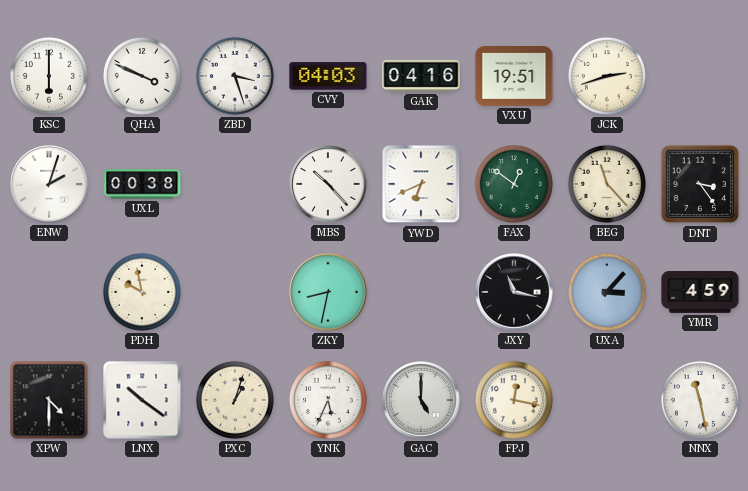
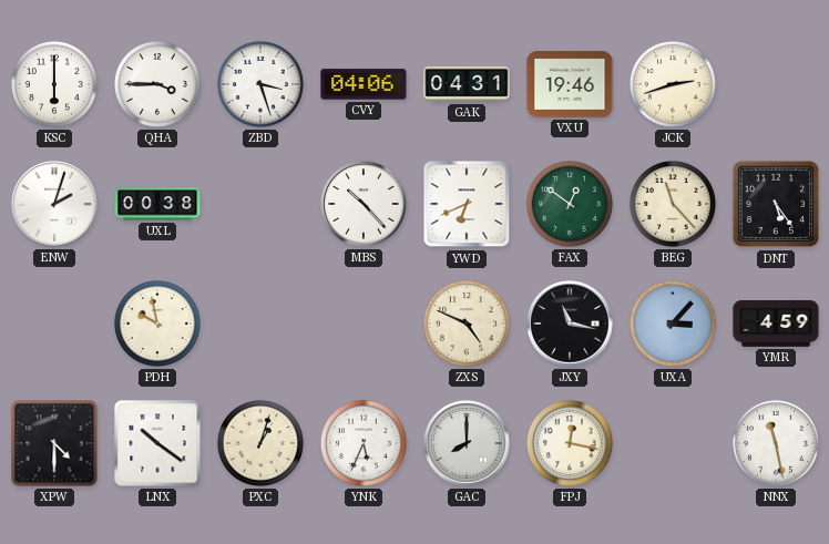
QHA: 3:49 -> 3:45 (157, 84)
CVY: 04:03 -> 04:06 (364, 84)
GAK: 04:16 -> 04:31 (467, 84)
VXU: 19:51 -> 19:46 (570, 85)
DNT: 3:24 -> 5:24 (776, 204)
ZKY: 8:32 -> none (328, 292)
ZXS: none -> 4:49 (467, 324)
GAC: 5:00 -> 8:00 (467, 443)
